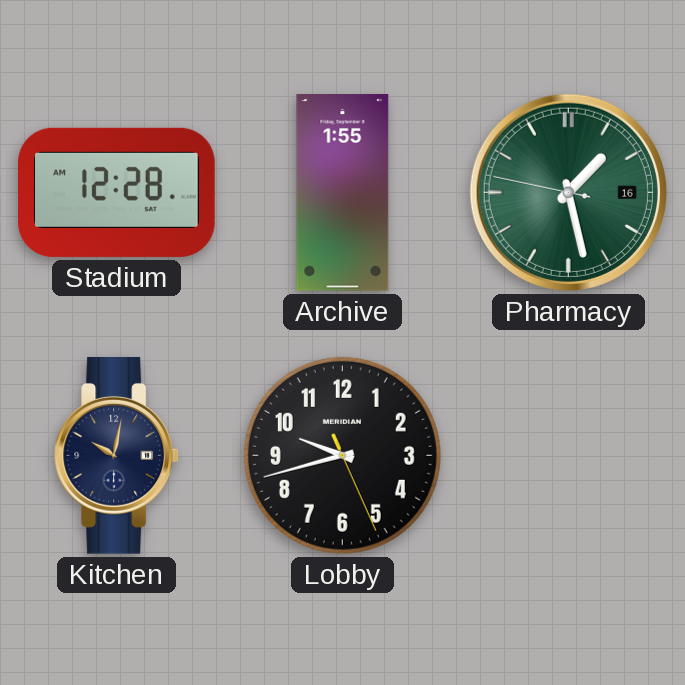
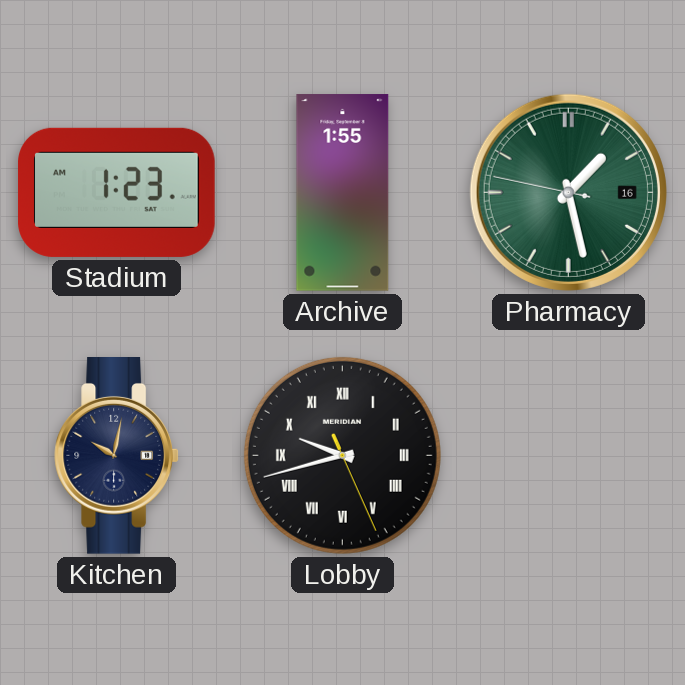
Stadium: 12:28 -> 1:23 (117, 192)
Lobby numerals: Arabic -> Roman (342, 455)
